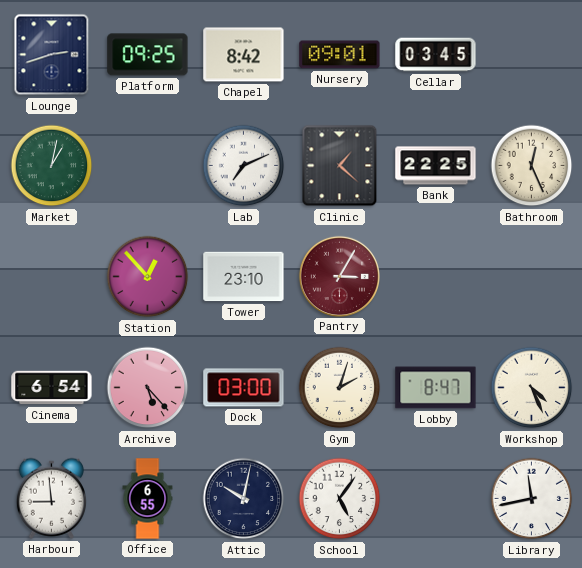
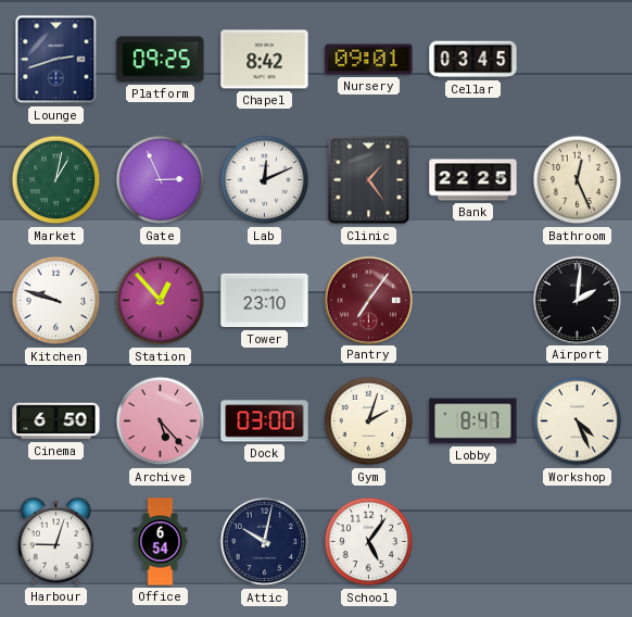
Gate: none -> 2:56 (161, 180)
Lab: 7:11 -> 12:11 (265, 180)
Clinic: 1:22 -> 1:24 (369, 180)
Kitchen: none -> 9:48 (56, 301)
Pantry: 3:05 -> 7:06 (368, 300)
Airport: none -> 2:01 (577, 300)
Cinema: 6:54 -> 6:50 (56, 421)
Harbour: 8:59 -> 9:03 (55, 541)
Office: 6:55 -> 6:54 (161, 542)
Library: 11:43 -> none (532, 499)
